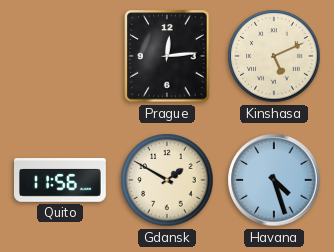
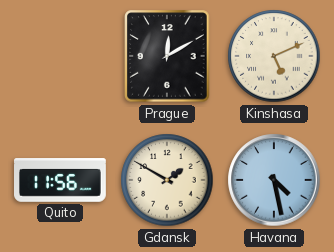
Prague: 12:14 -> 12:10 (167, 56)
Havana: 4:27 -> 4:28 (274, 180)
